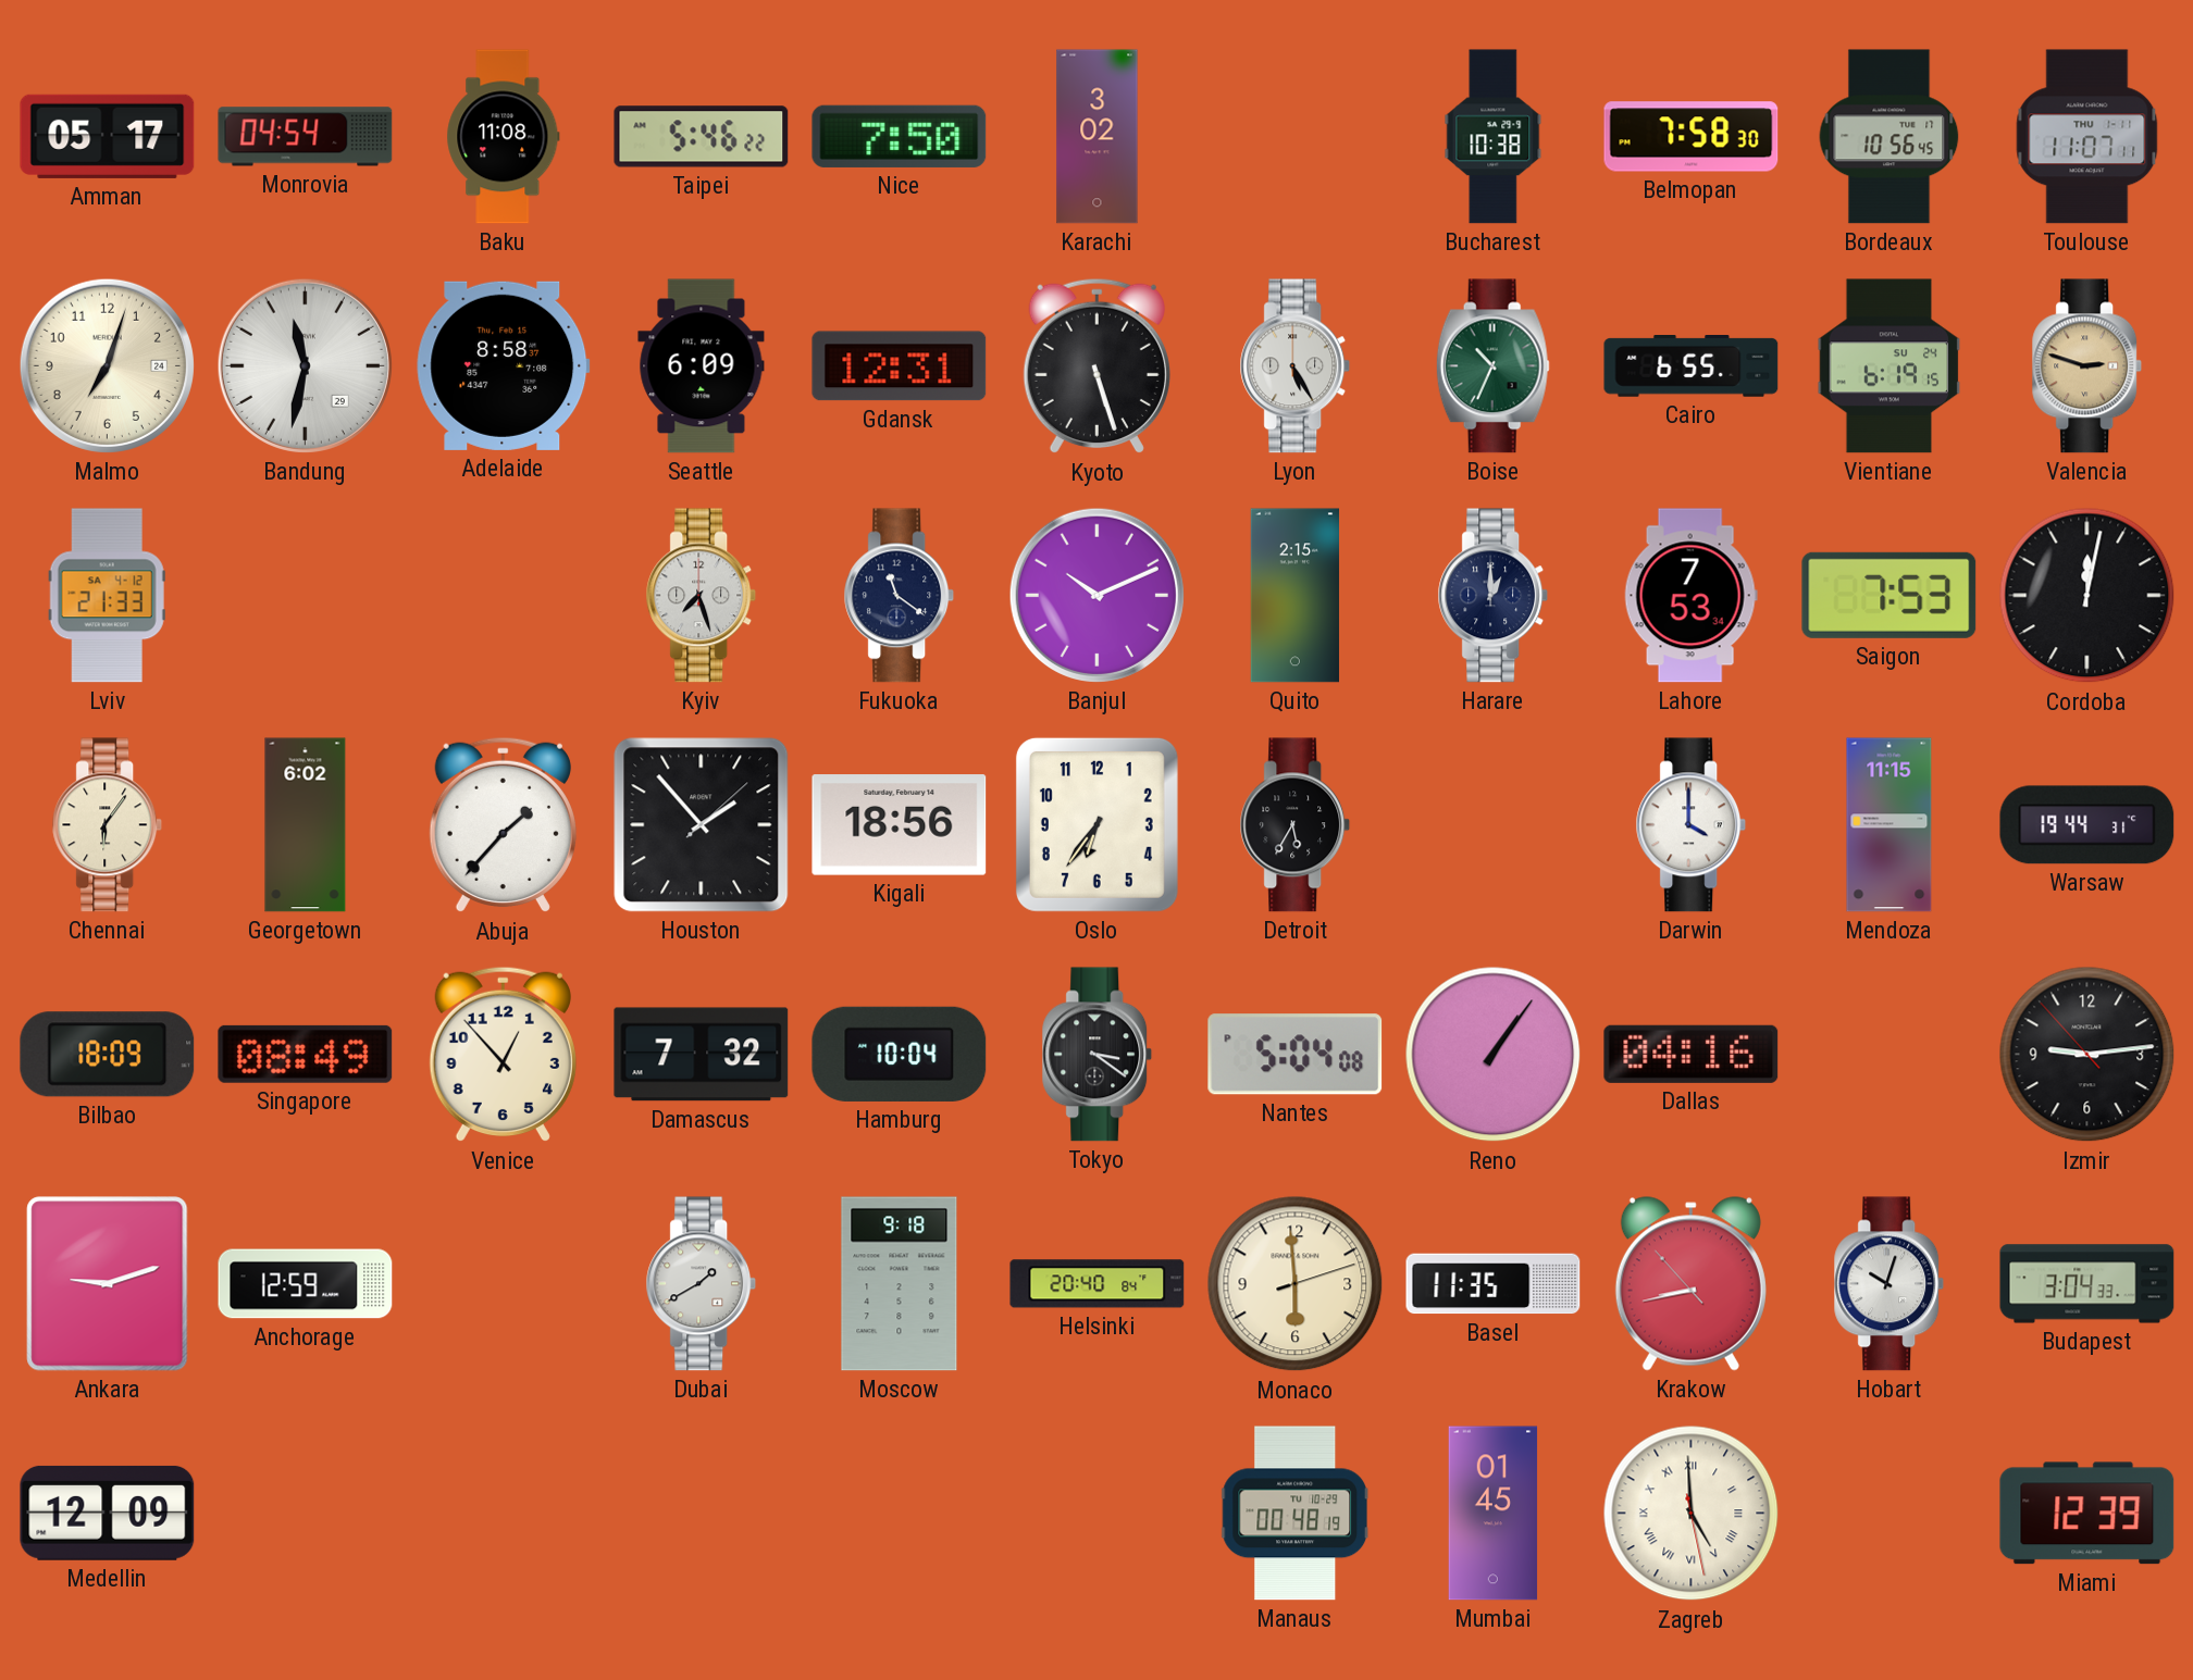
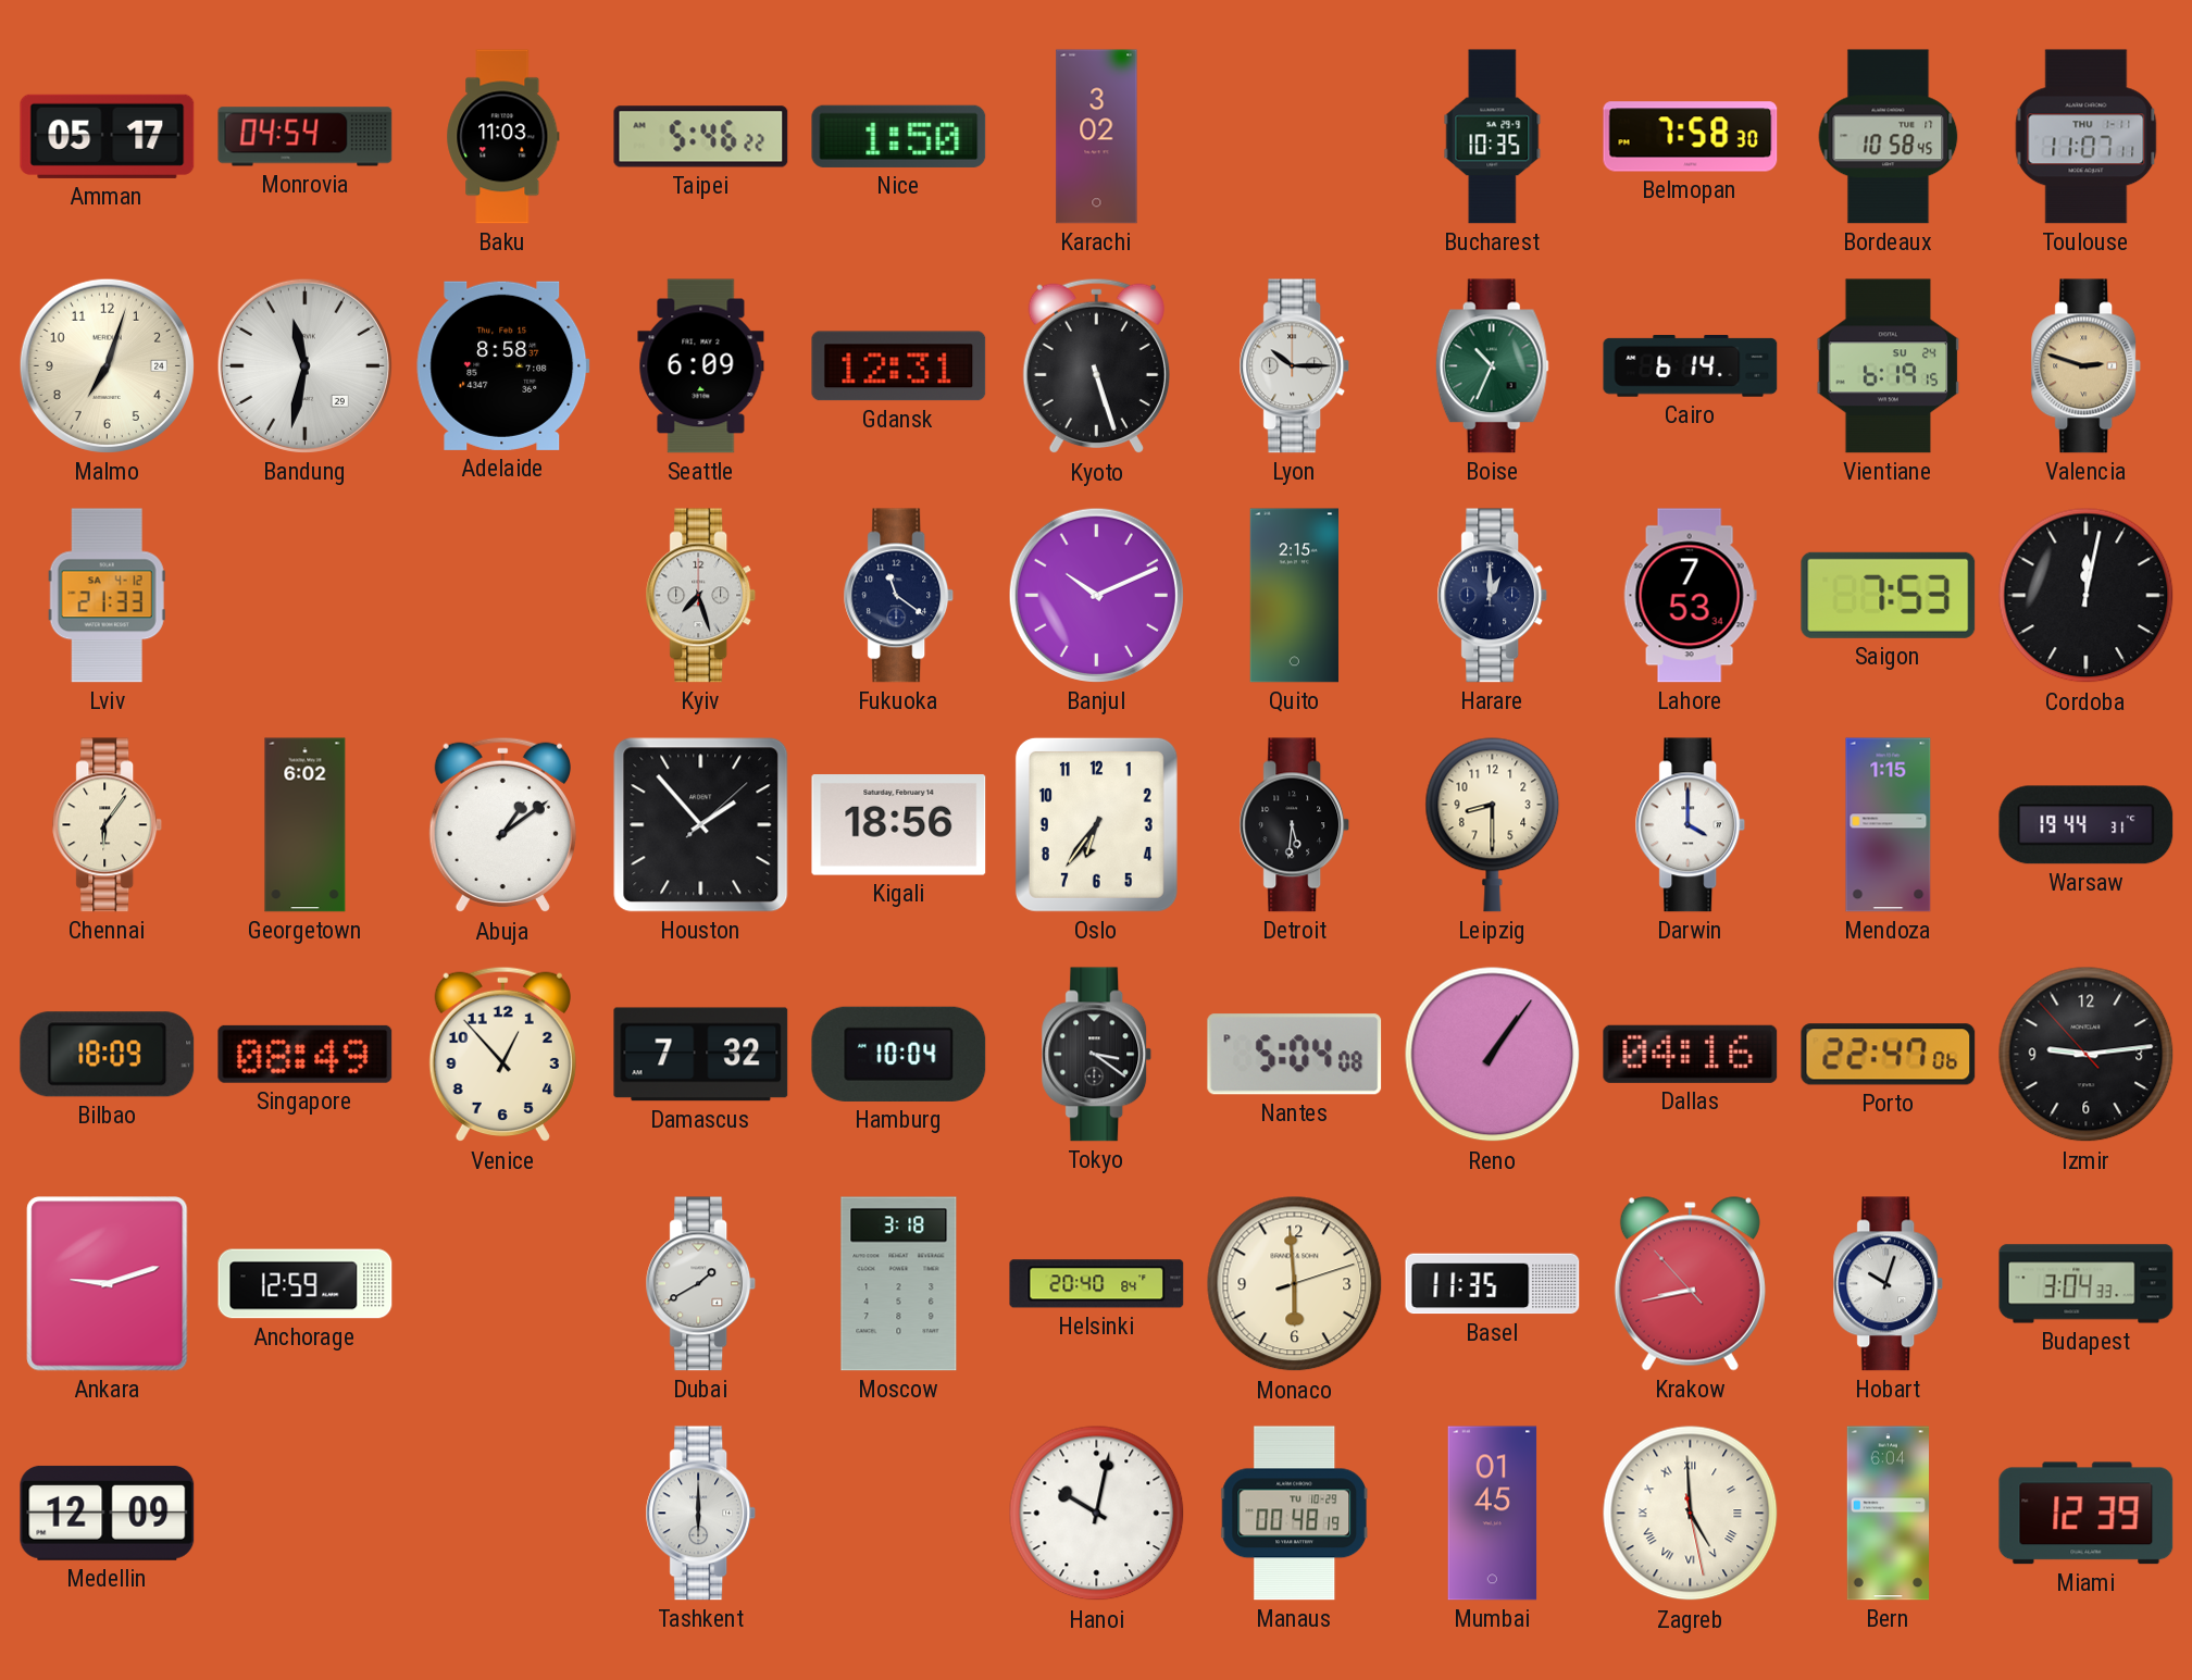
Baku: 11:08 -> 11:03 (503, 137)
Nice: 7:50 -> 1:50 (899, 136)
Bucharest: 10:38 -> 10:35 (1493, 137)
Bordeaux: 10:56 -> 10:58 (1889, 137)
Lyon: 5:25 -> 10:15 (1295, 366)
Cairo: 6:55 -> 6:14 (1691, 366)
Abuja: 1:37 -> 1:09 (502, 825)
Detroit: 5:35 -> 5:31 (1295, 825)
Leipzig: none -> 8:30 (1493, 824)
Mendoza: 11:15 -> 1:15 (1889, 825)
Porto: none -> 22:47 (1889, 1055)
Moscow: 9:18 -> 3:18 (899, 1284)
Tashkent: none -> 6:00 (701, 1514)
Hanoi: none -> 10:02 (1097, 1514)
Bern: none -> 6:04 (1888, 1514)
